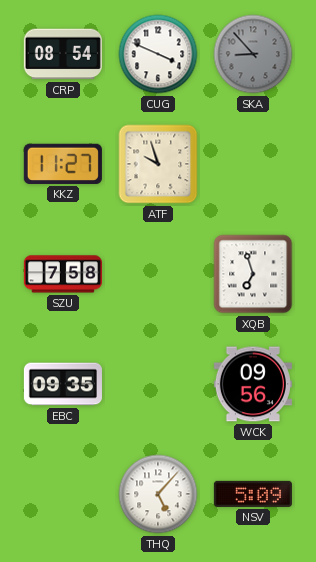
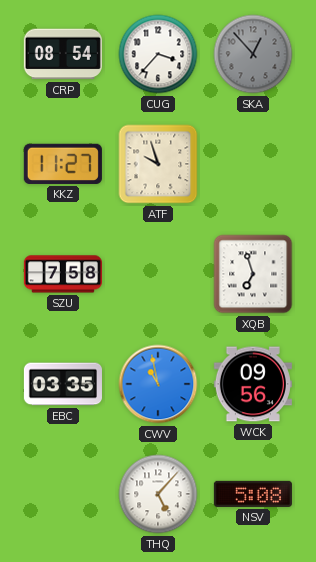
CUG: 3:49 -> 3:37 (158, 54)
SKA: 8:53 -> 12:53 (253, 54)
EBC: 09:35 -> 03:35 (63, 384)
CWV: none -> 10:58 (158, 384)
NSV: 5:09 -> 5:08 (253, 494)
